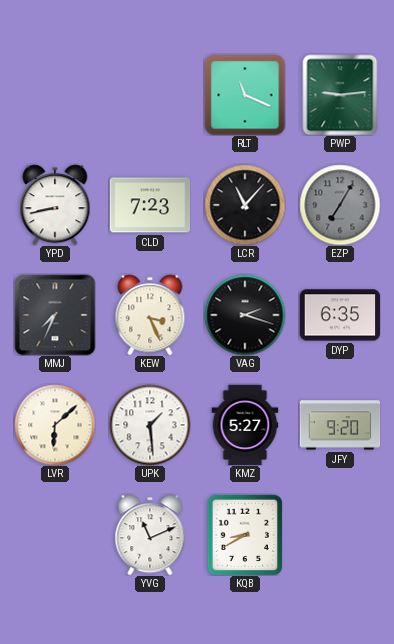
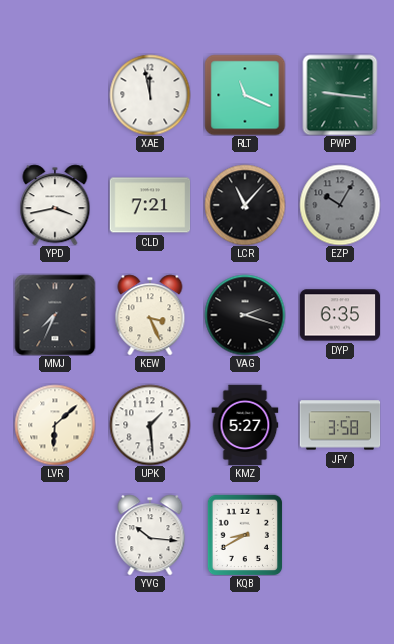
XAE: none -> 11:58 (150, 95)
PWP: 9:14 -> 9:16 (340, 95)
YPD: 8:43 -> 3:43 (55, 205)
CLD: 7:23 -> 7:21 (150, 205)
EZP: 7:05 -> 10:05 (340, 205)
JFY: 9:20 -> 3:58 (340, 425)
YVG: 11:11 -> 10:16 (150, 535)
